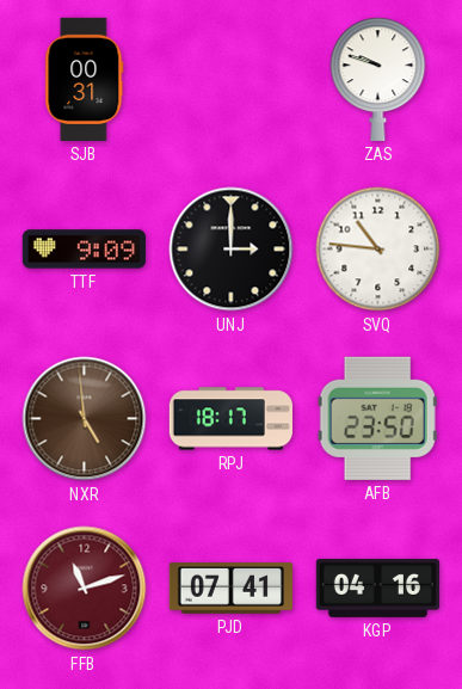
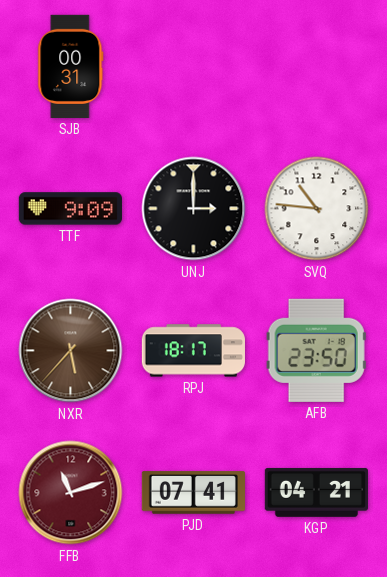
ZAS: 9:48 -> none (378, 79)
NXR: 4:59 -> 5:37 (71, 351)
KGP: 04:16 -> 04:21 (316, 492)
